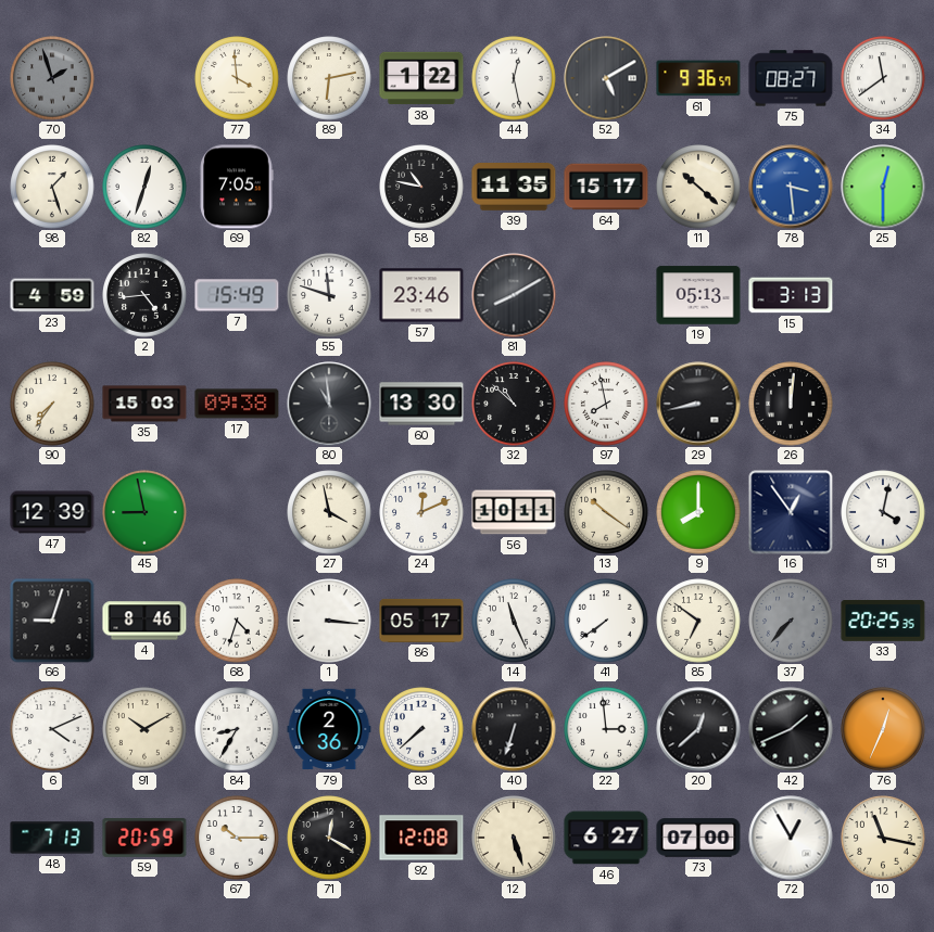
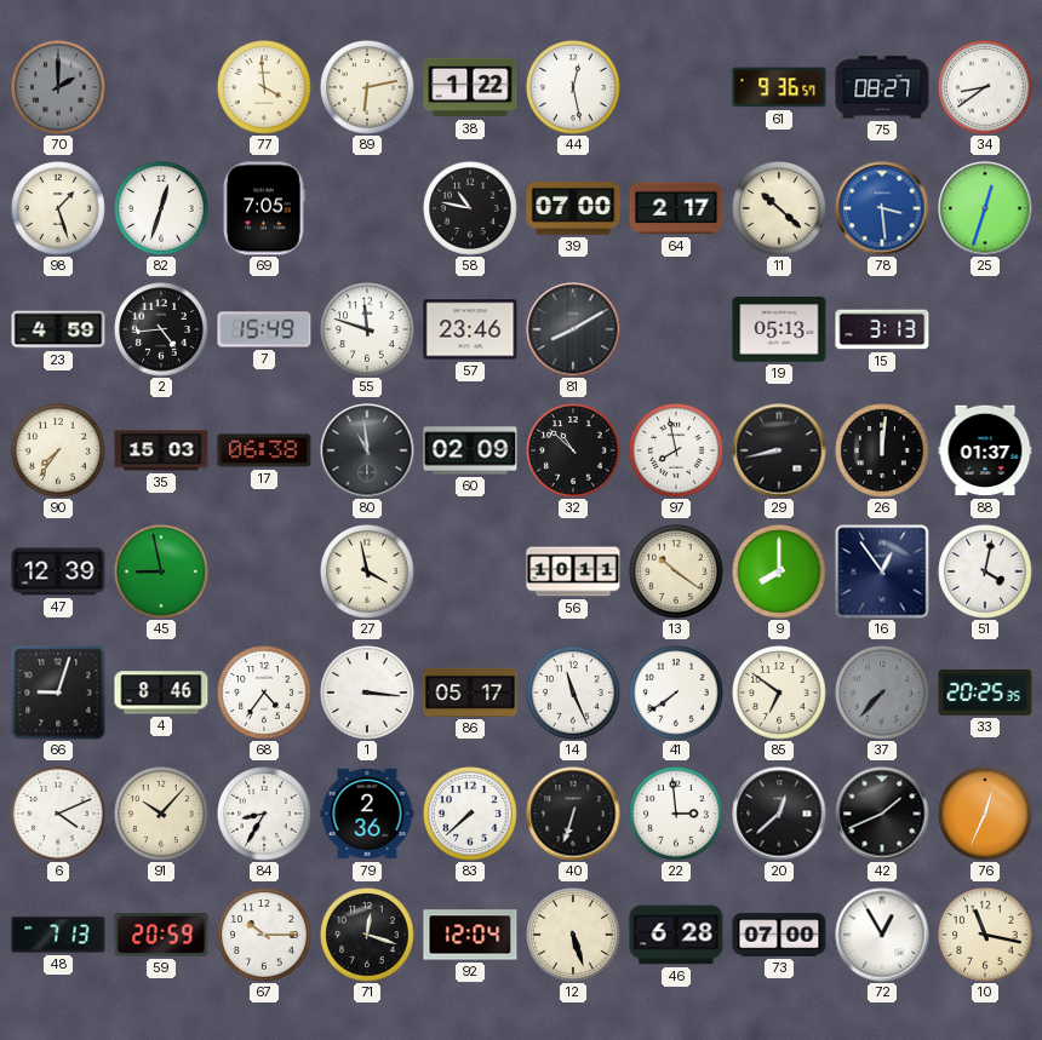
70: 1:57 -> 2:00 (58, 87)
52: 5:10 -> none (606, 78)
34: 11:39 -> 8:39 (985, 87)
39: 11:35 -> 07:00 (573, 209)
64: 15:17 -> 2:17 (676, 208)
25: 12:30 -> 12:33 (985, 208)
17: 09:38 -> 06:38 (264, 450)
60: 13:30 -> 02:09 (470, 450)
88: none -> 01:37 (985, 450)
24: 12:11 -> none (421, 512)
68: 4:33 -> 4:36 (264, 693)
91: 10:10 -> 10:07 (161, 814)
71: 12:20 -> 12:18 (367, 935)
92: 12:08 -> 12:04 (470, 935)
46: 6:27 -> 6:28 (676, 935)
